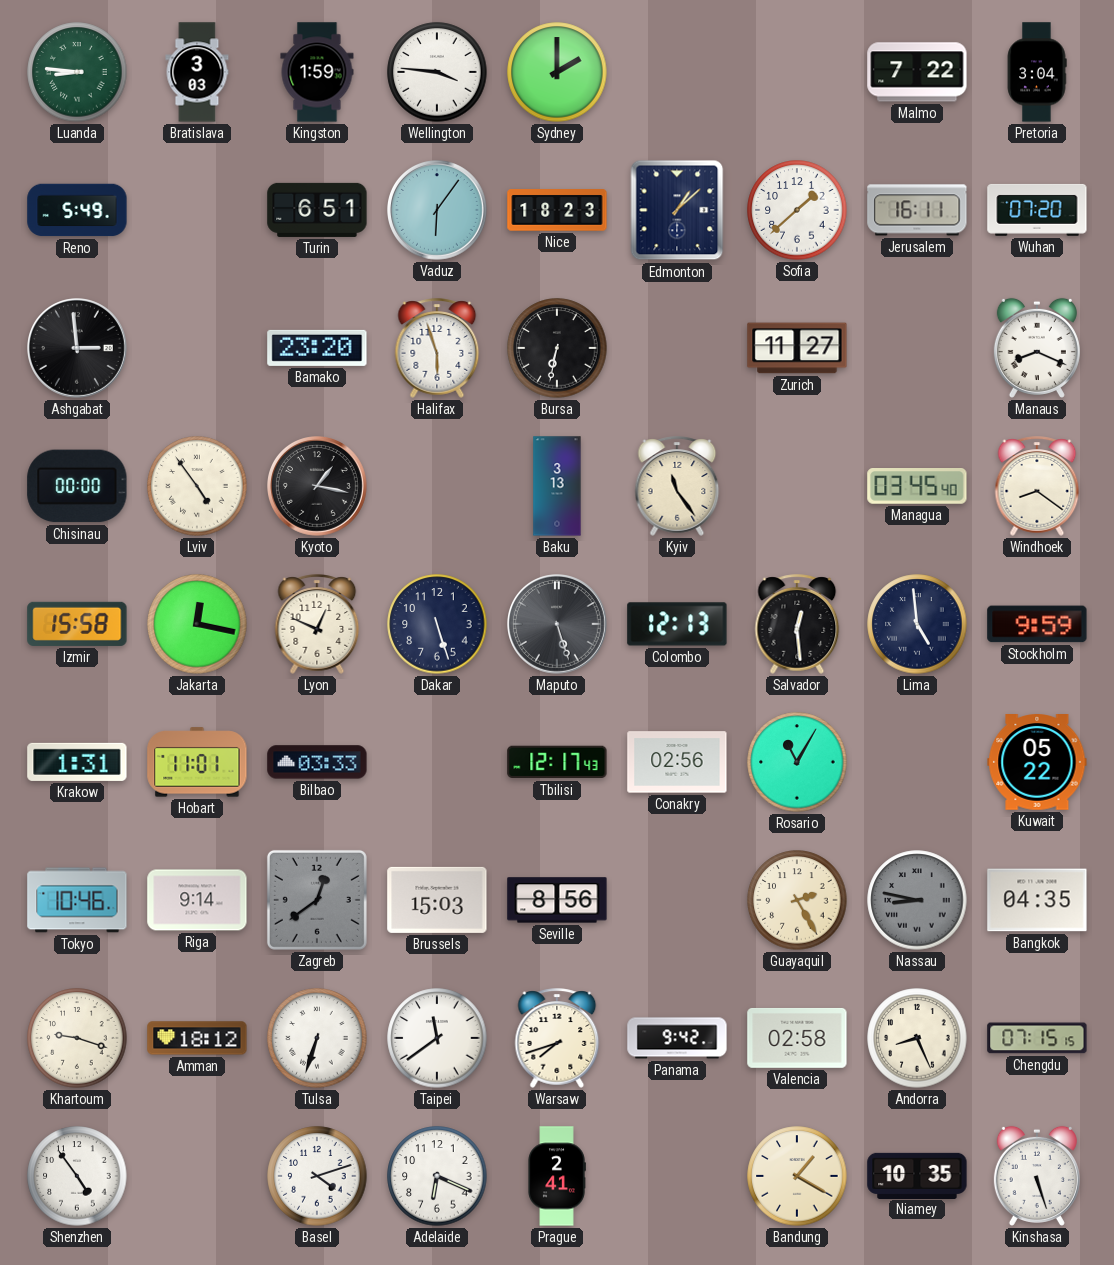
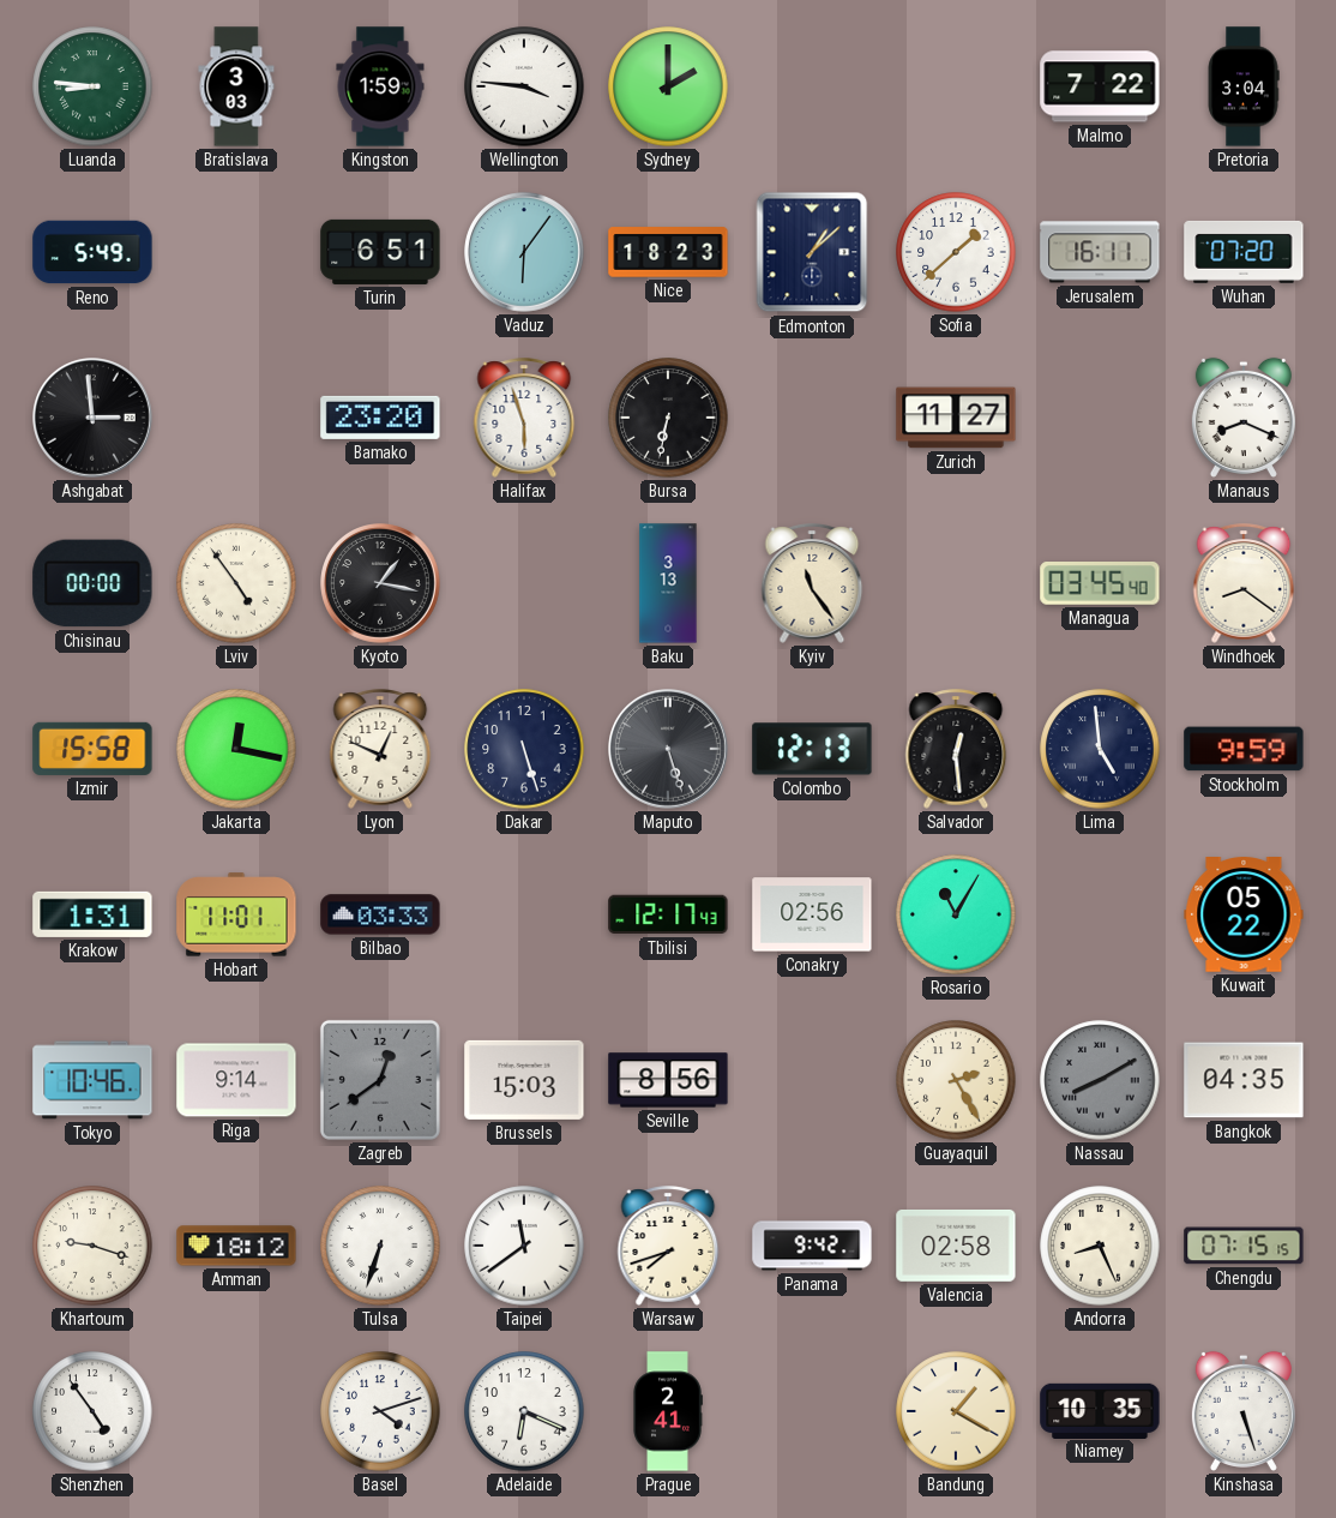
Nassau: 8:47 -> 8:10 (1100, 1080)
